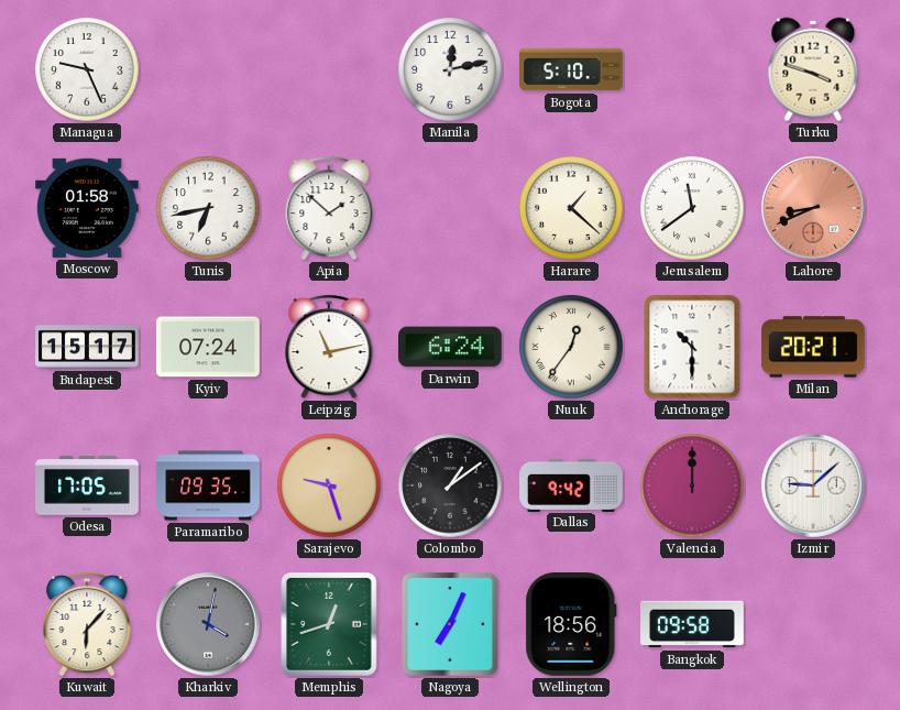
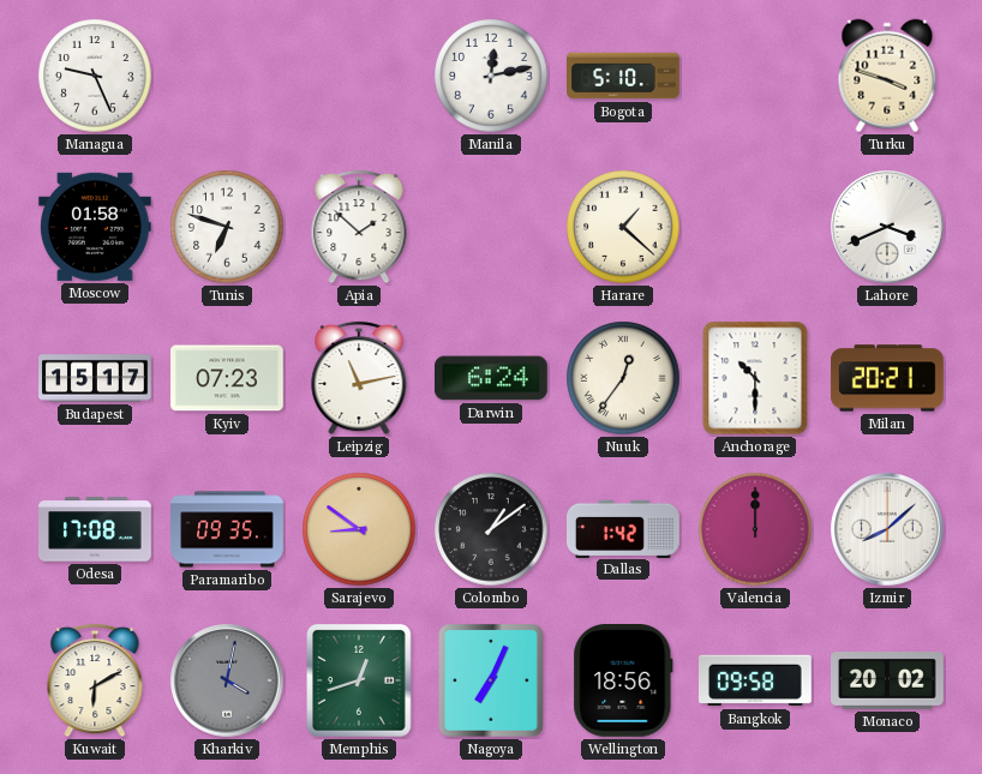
Tunis: 6:43 -> 6:48 (227, 227)
Jerusalem: 11:39 -> none (692, 208)
Lahore: 8:41 -> 3:41 (887, 227)
Lahore dial: salmon -> white (887, 227)
Kyiv: 07:24 -> 07:23 (228, 378)
Odesa: 17:05 -> 17:08 (95, 529)
Sarajevo: 9:27 -> 8:51 (359, 529)
Dallas: 9:42 -> 1:42 (623, 528)
Izmir: 9:08 -> 8:08 (887, 529)
Kuwait: 6:07 -> 6:10 (95, 680)
Monaco: none -> 20:02 (887, 682)
